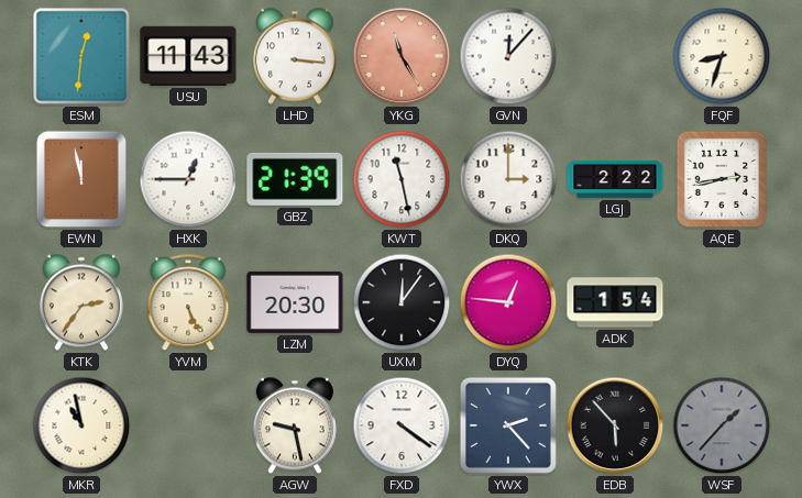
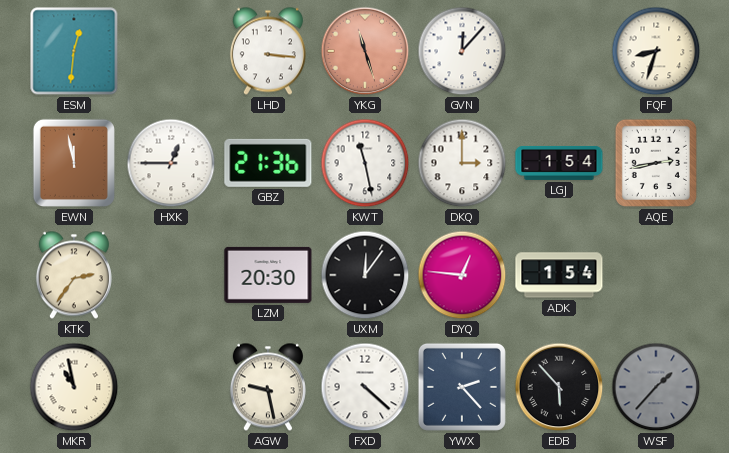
USU: 11:43 -> none (188, 56)
YKG: 11:25 -> 11:27 (365, 51)
GBZ: 21:39 -> 21:36 (268, 163)
LGJ: 2:22 -> 1:54 (559, 163)
YVM: 5:26 -> none (188, 303)
FXD: 4:21 -> 4:22 (365, 387)
